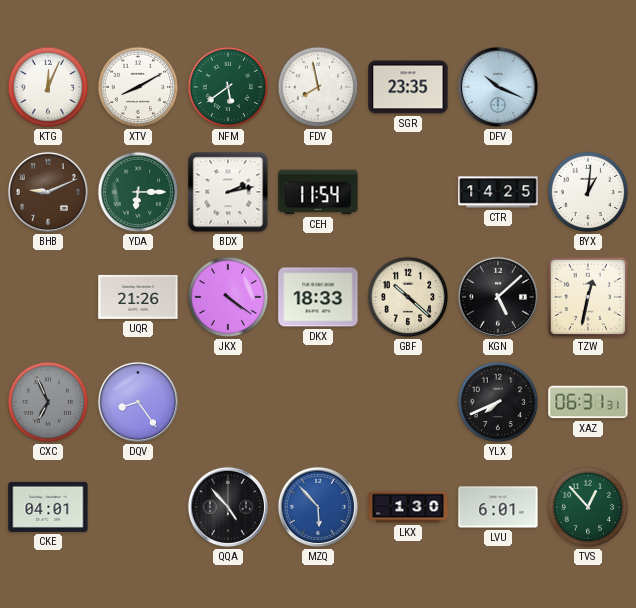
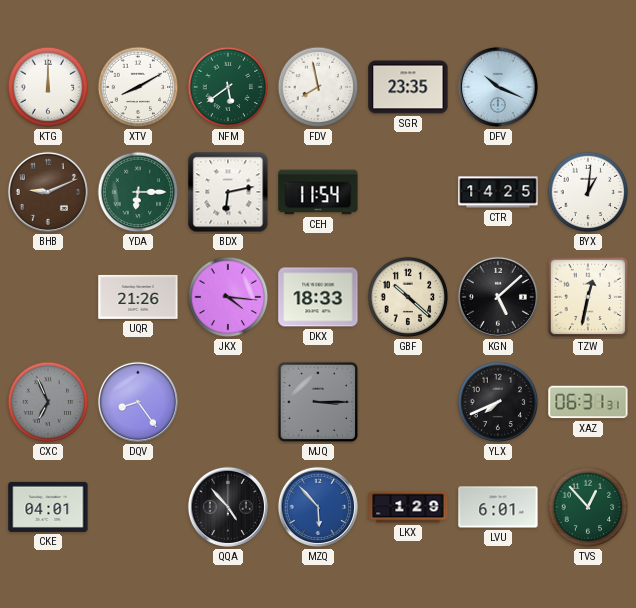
KTG: 12:04 -> 12:00 (48, 87)
BDX: 2:13 -> 6:13 (228, 192)
JKX: 4:21 -> 4:16 (228, 297)
MJQ: none -> 3:15 (318, 402)
LKX: 1:30 -> 1:29 (408, 507)
